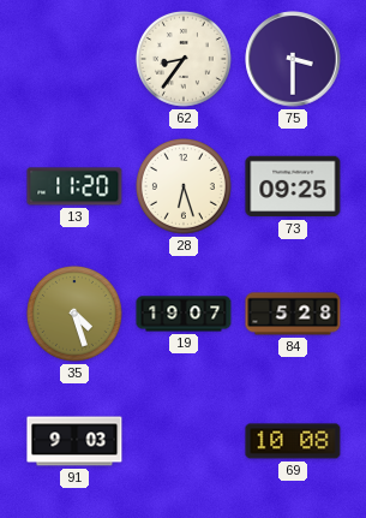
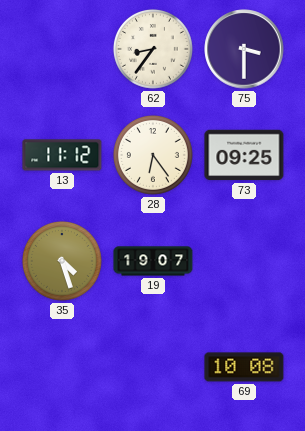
13: 11:20 -> 11:12 (62, 155)
28: 6:27 -> 6:24 (153, 155)
84: 5:28 -> none (293, 314)
91: 9:03 -> none (74, 441)
